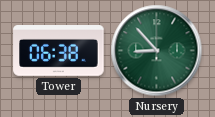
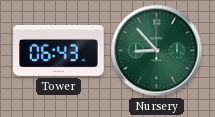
Tower: 06:38 -> 06:43 (59, 51)
